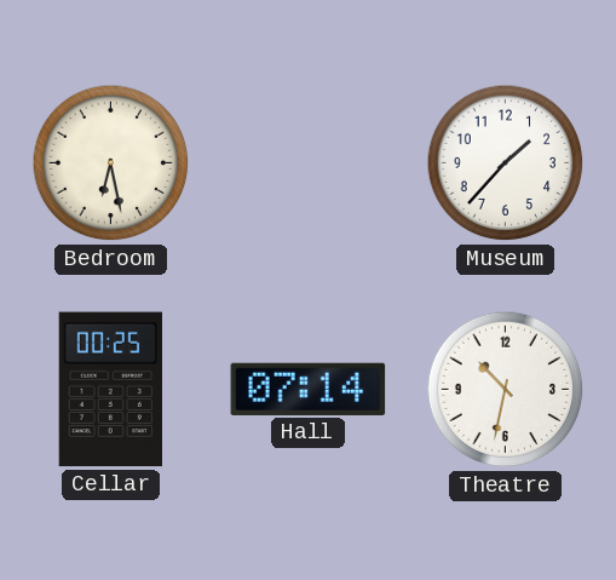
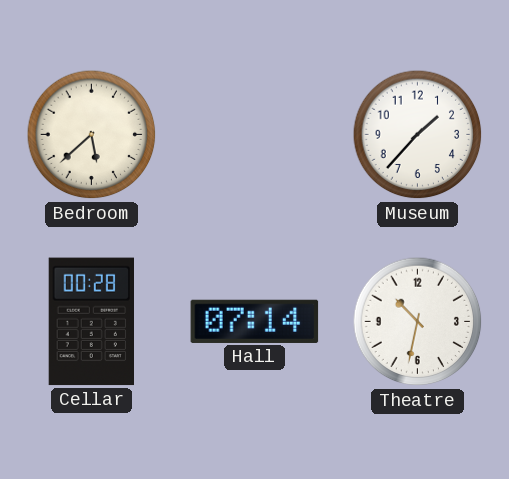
Bedroom: 6:28 -> 5:38 (92, 135)
Cellar: 00:25 -> 00:28 (91, 322)
